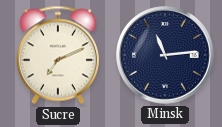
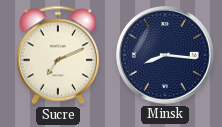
Minsk: 11:14 -> 8:16 (166, 56)
